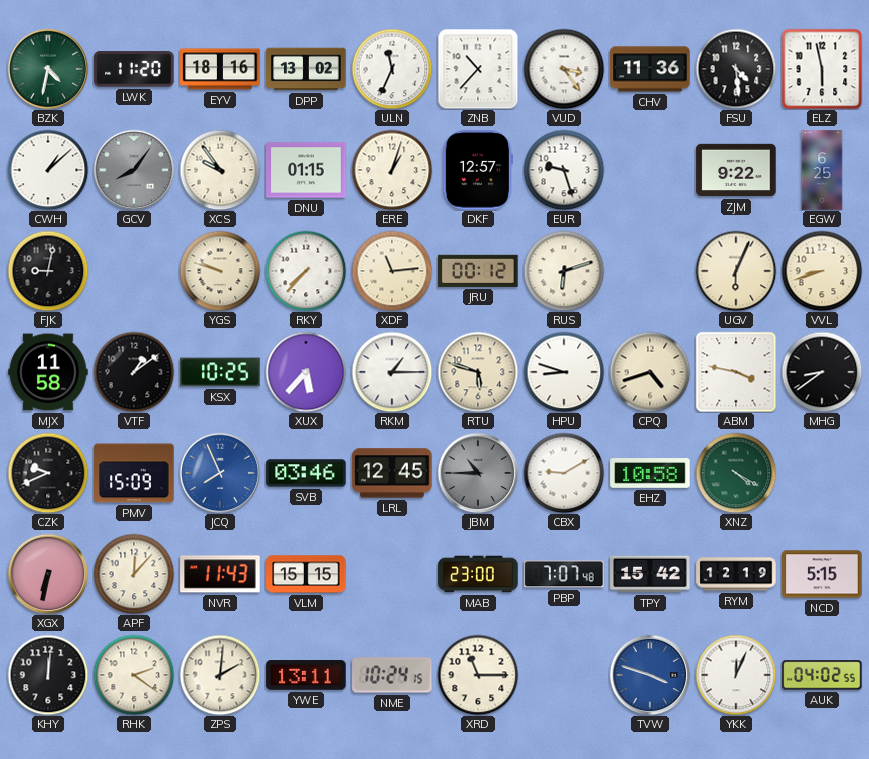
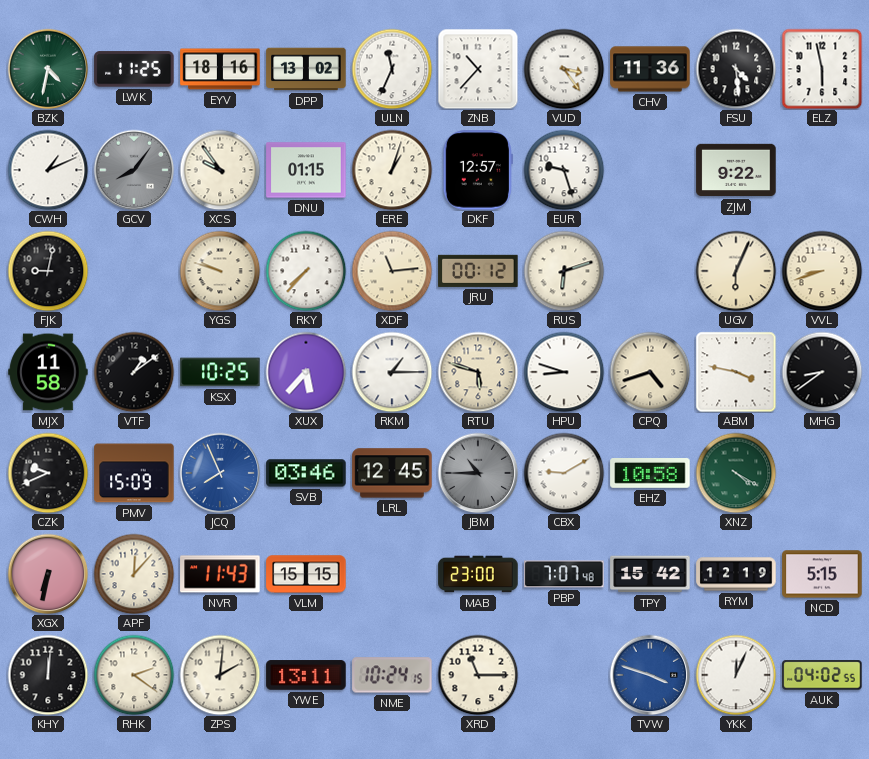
LWK: 11:20 -> 11:25 (134, 69)
CWH: 1:08 -> 1:11 (48, 170)
EGW: 6:25 -> none (822, 170)
